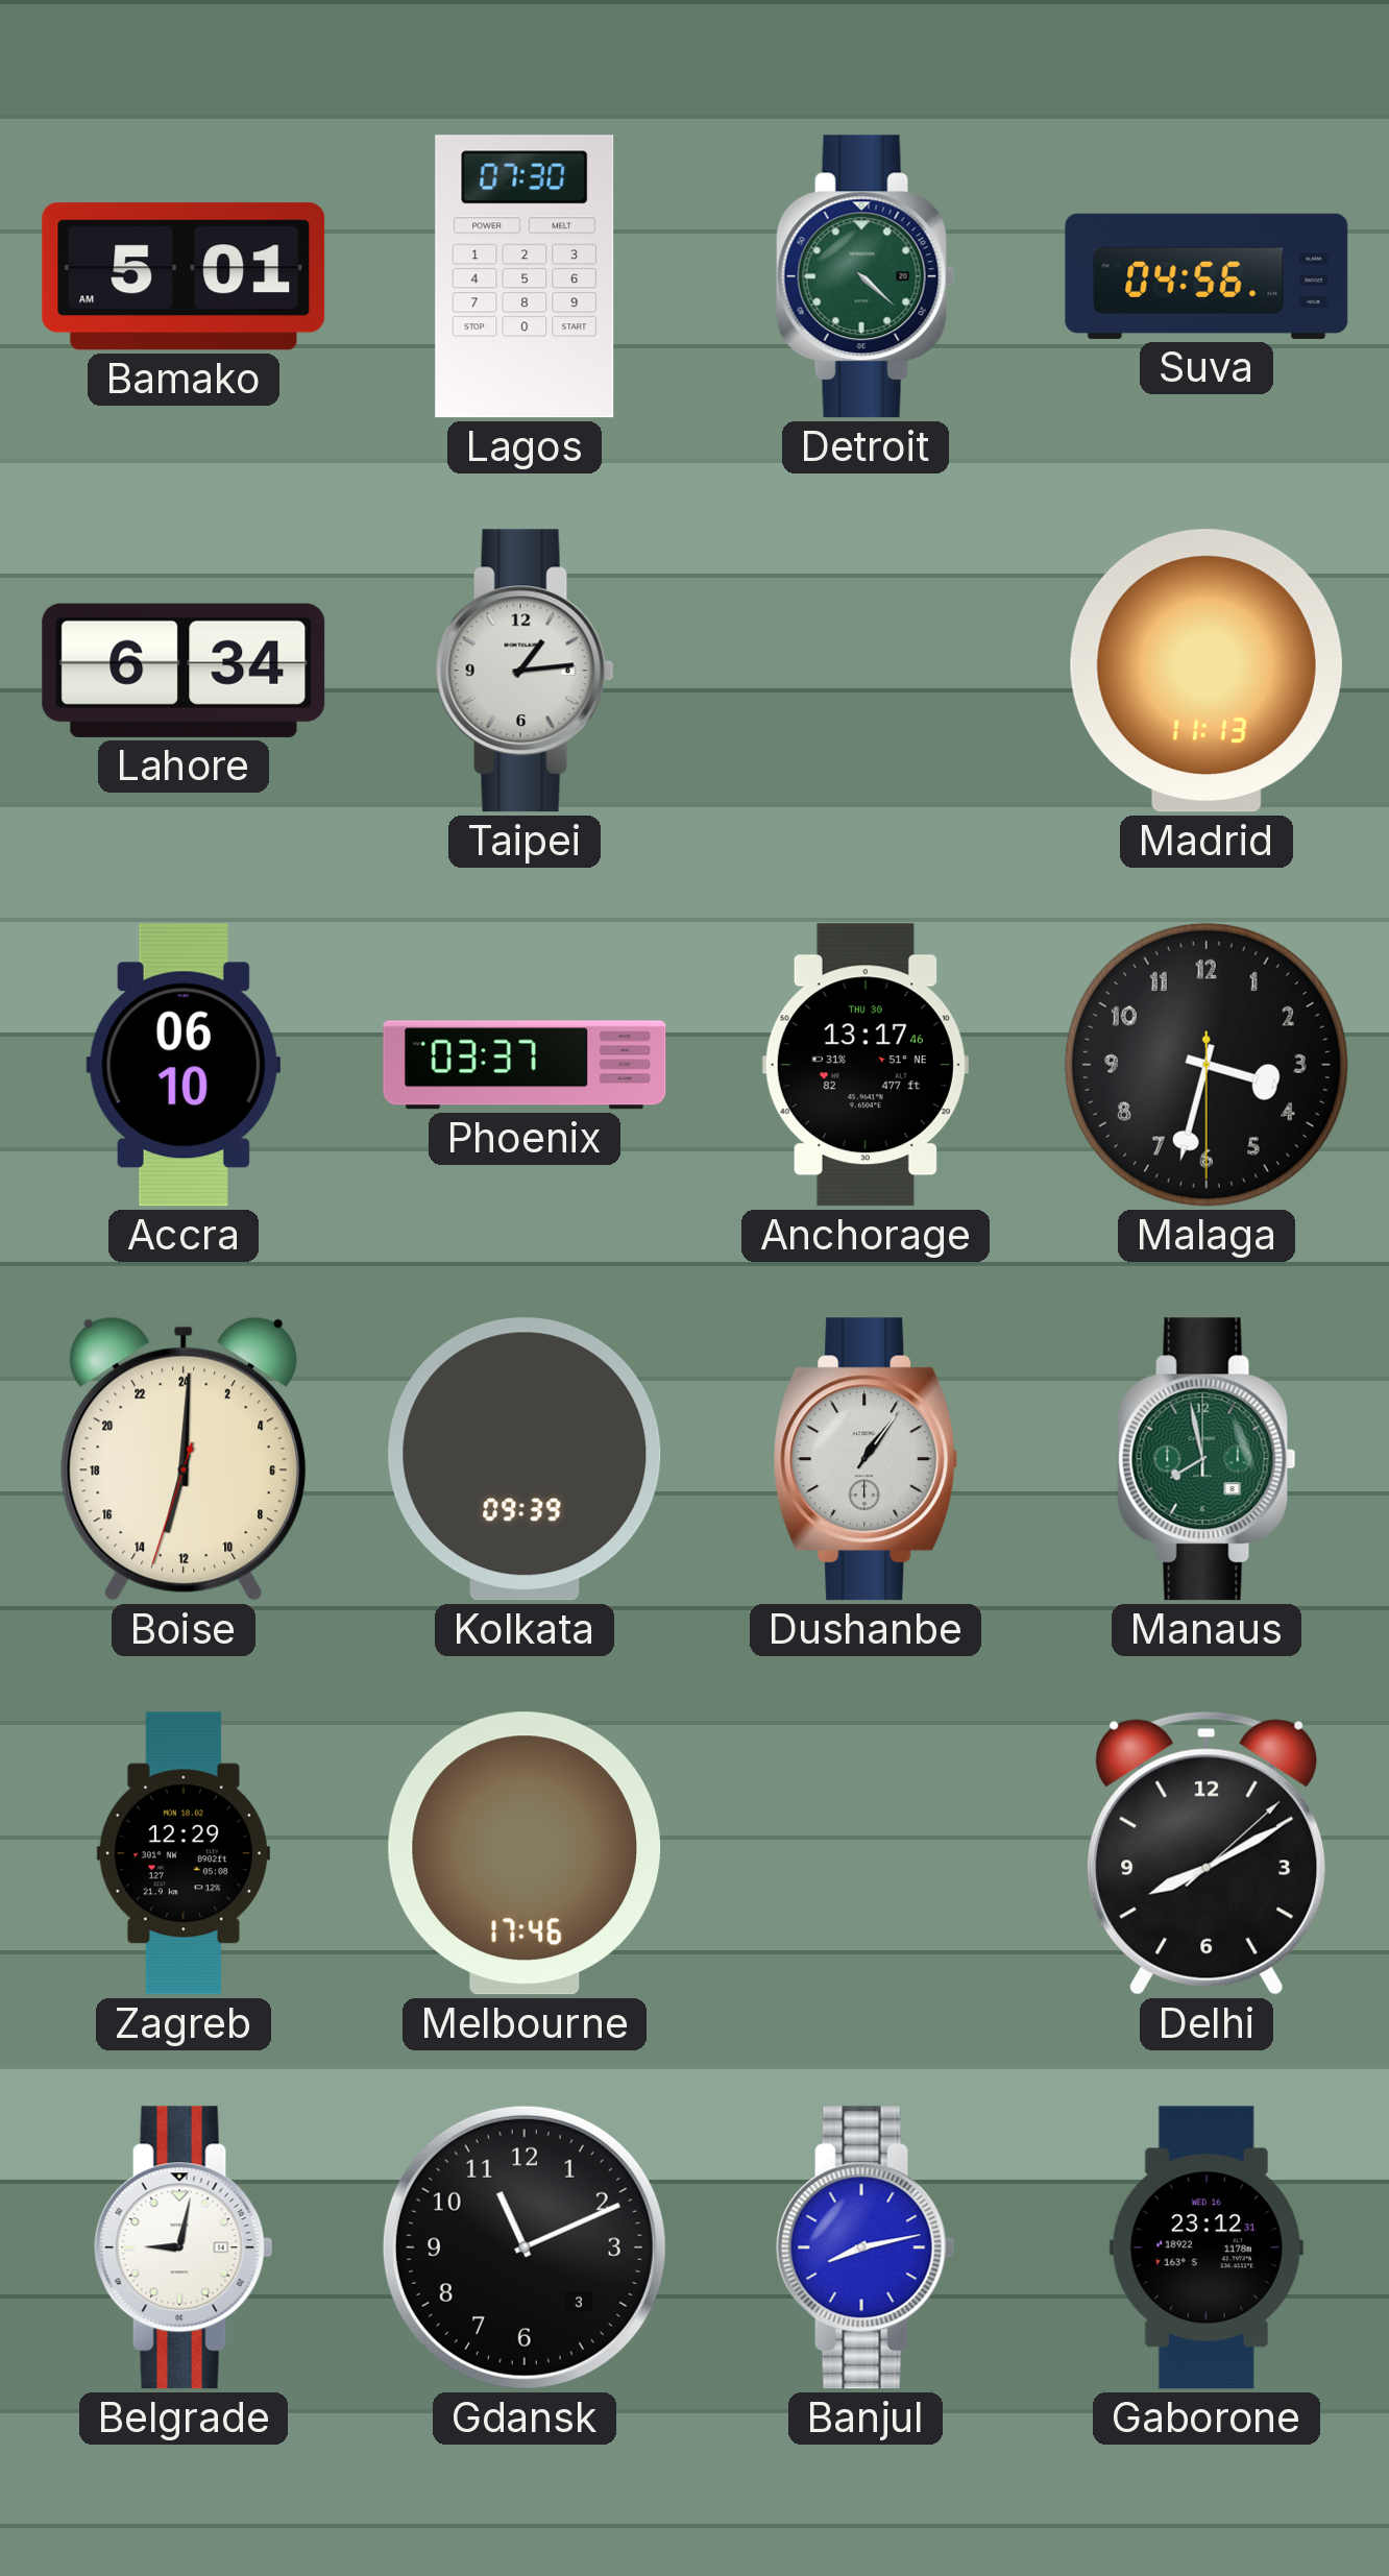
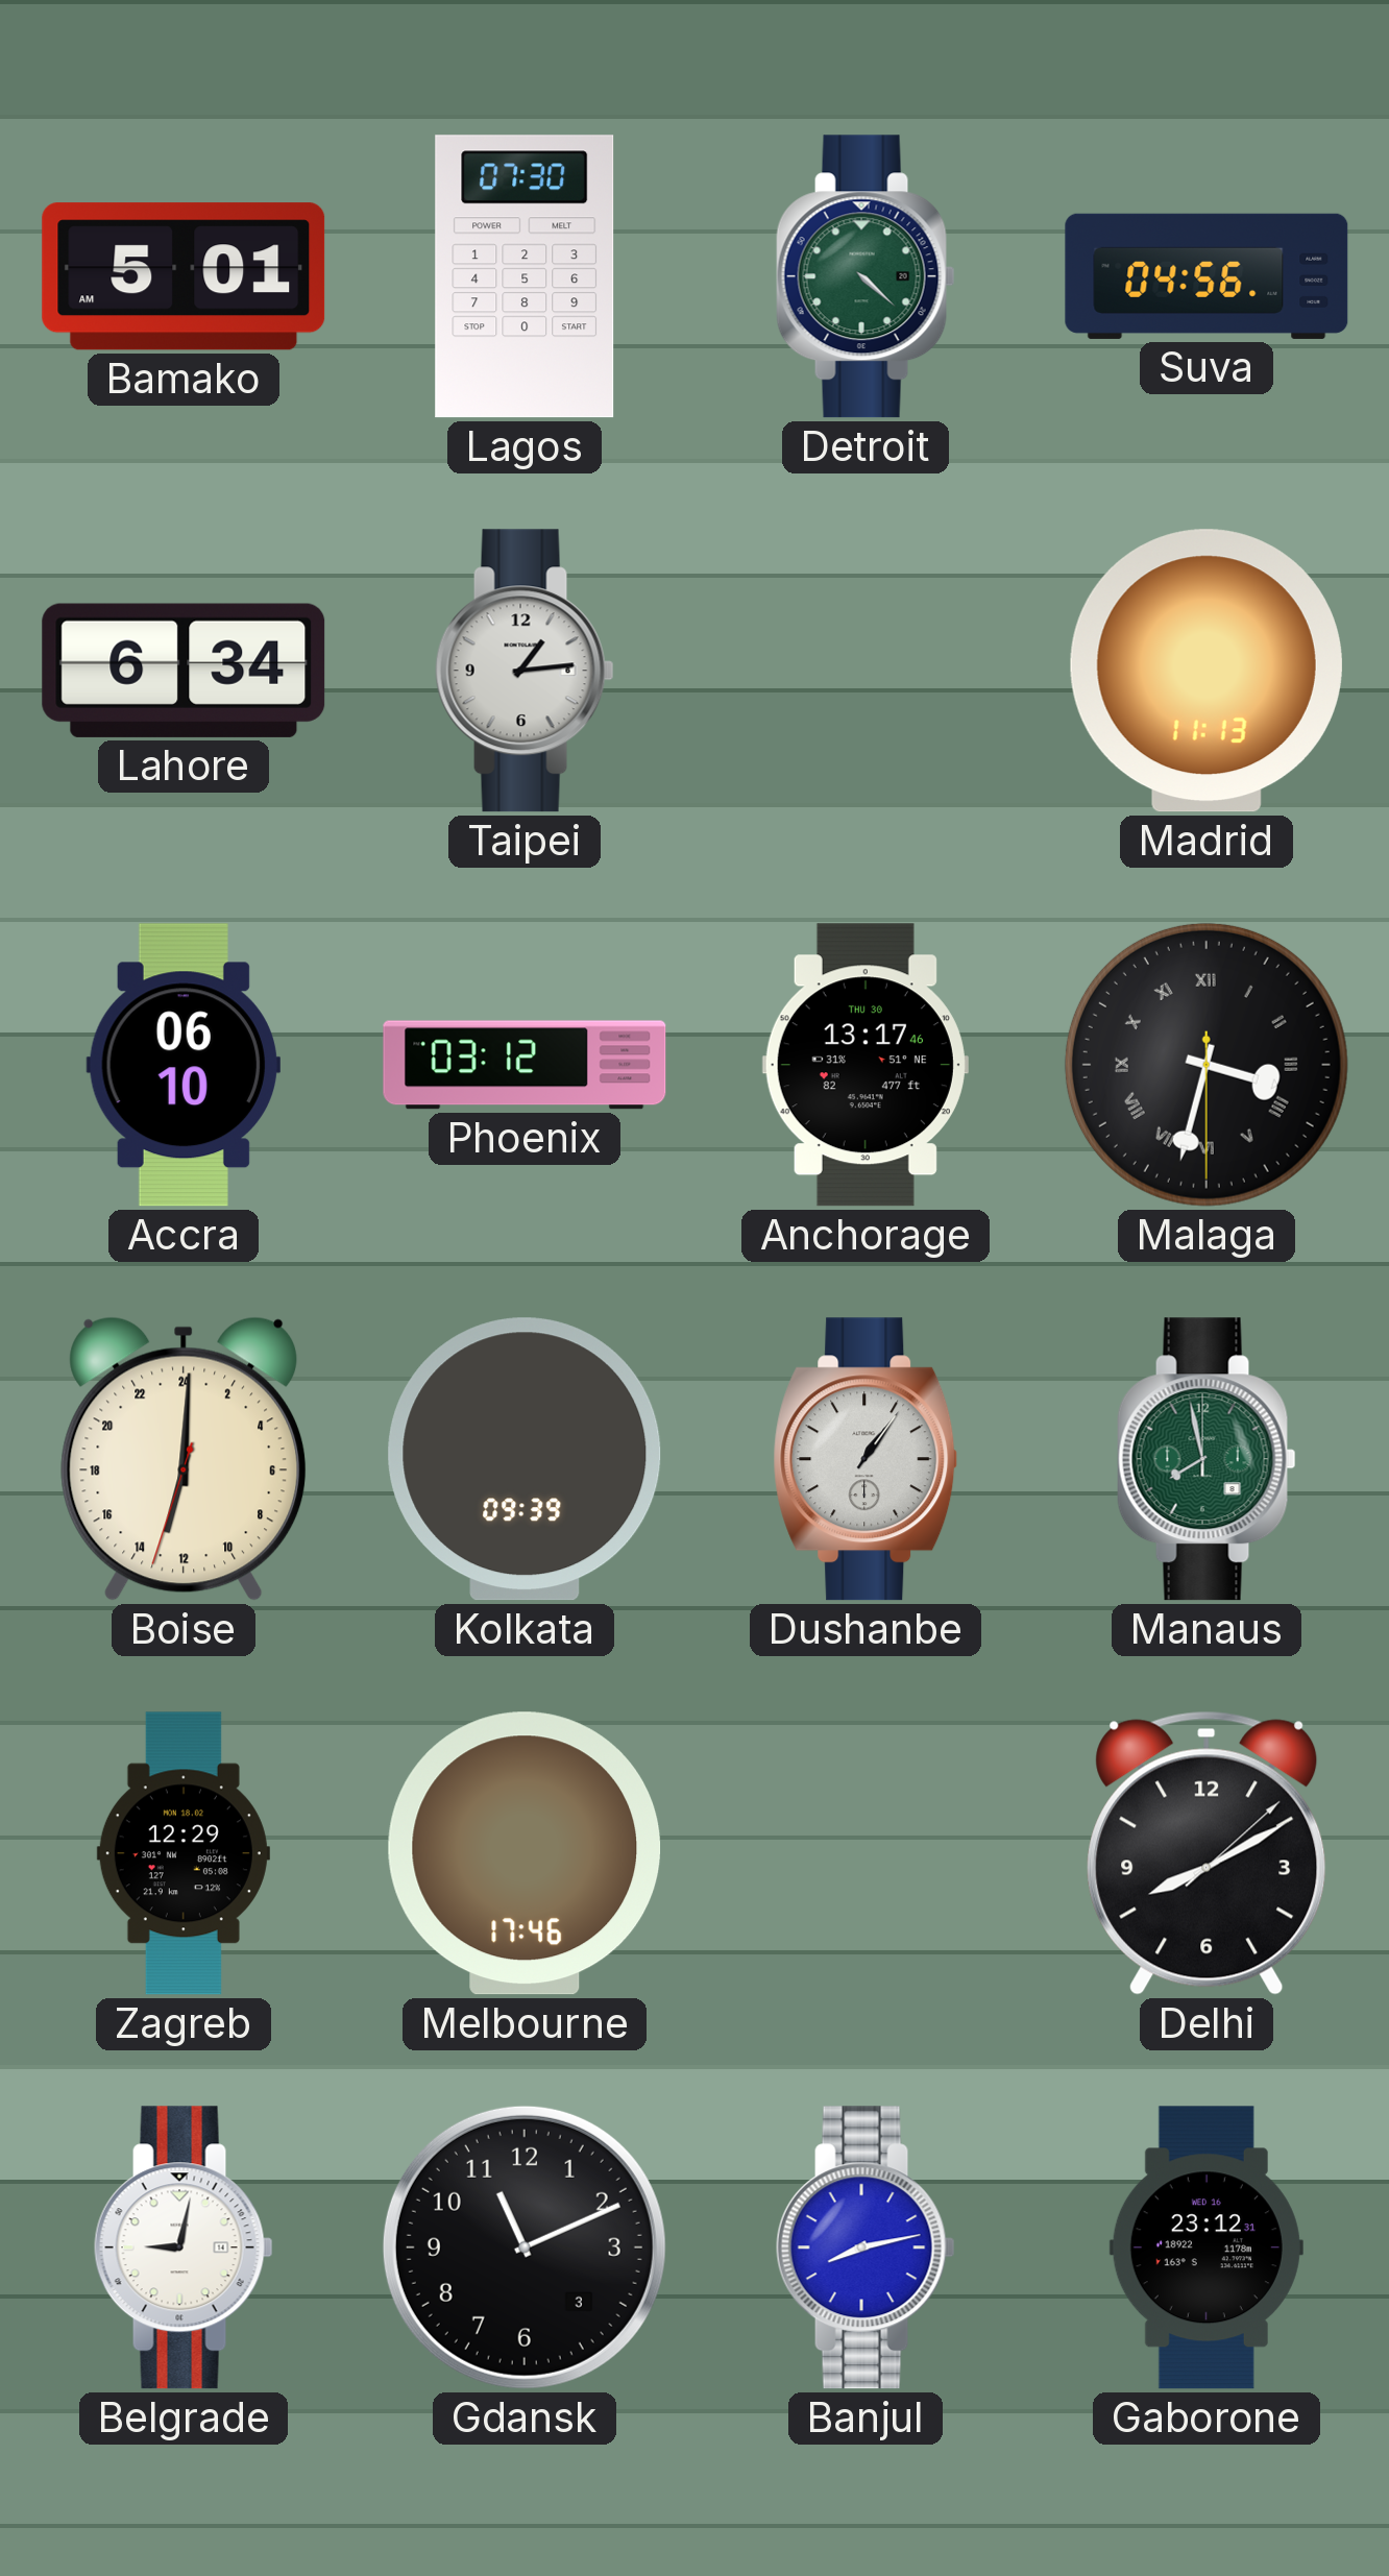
Phoenix: 03:37 -> 03:12 (525, 1065)
Malaga numerals: Arabic -> Roman (1207, 1065)
